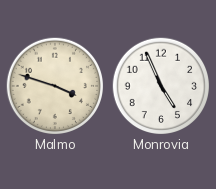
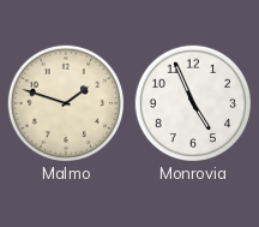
Malmo: 3:48 -> 1:48 (65, 102)
